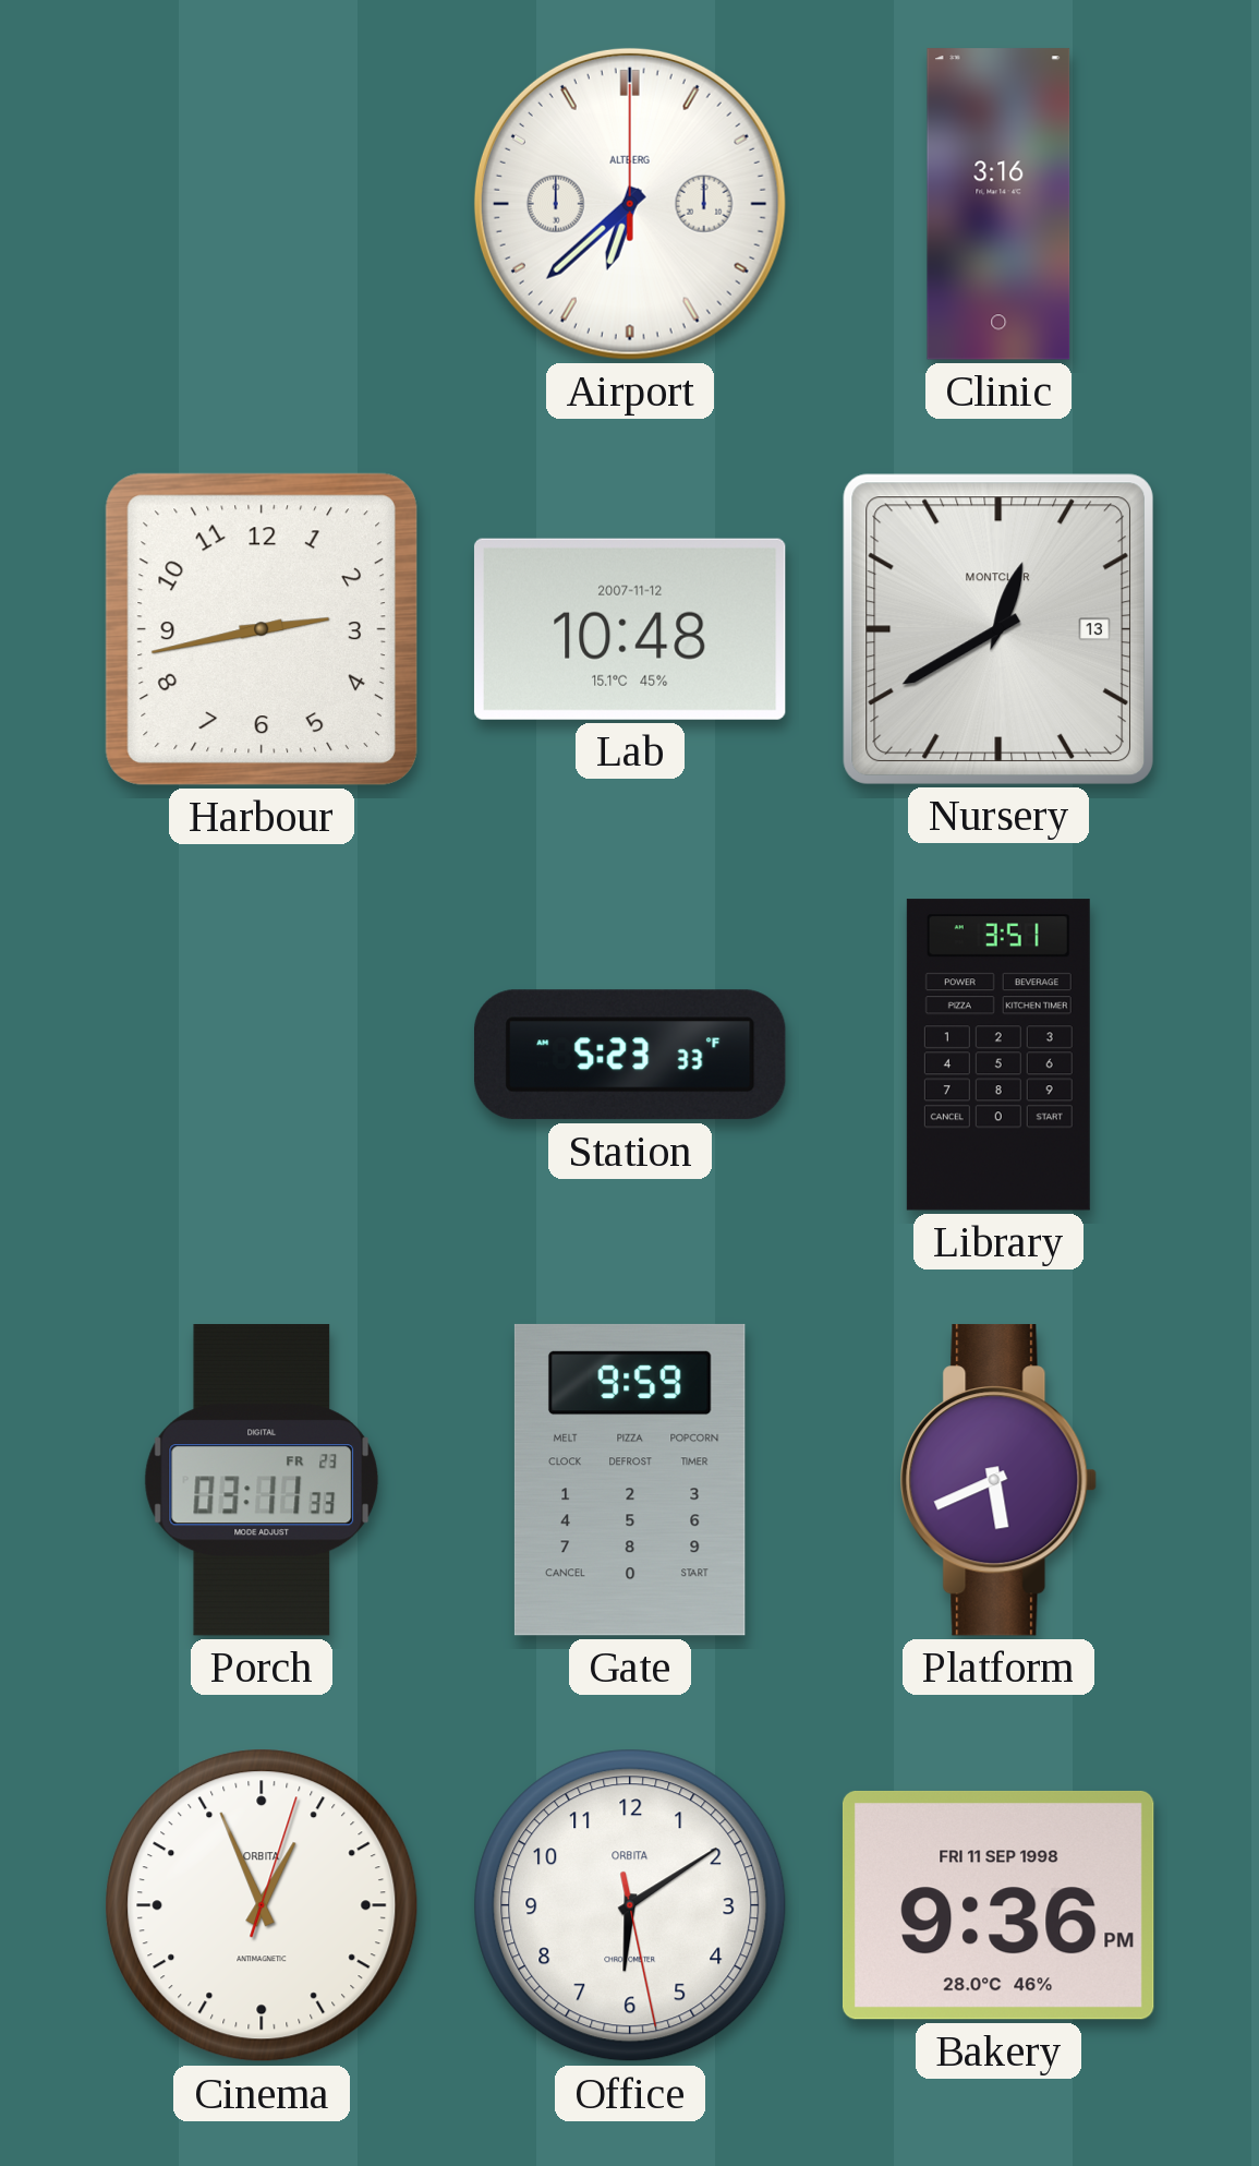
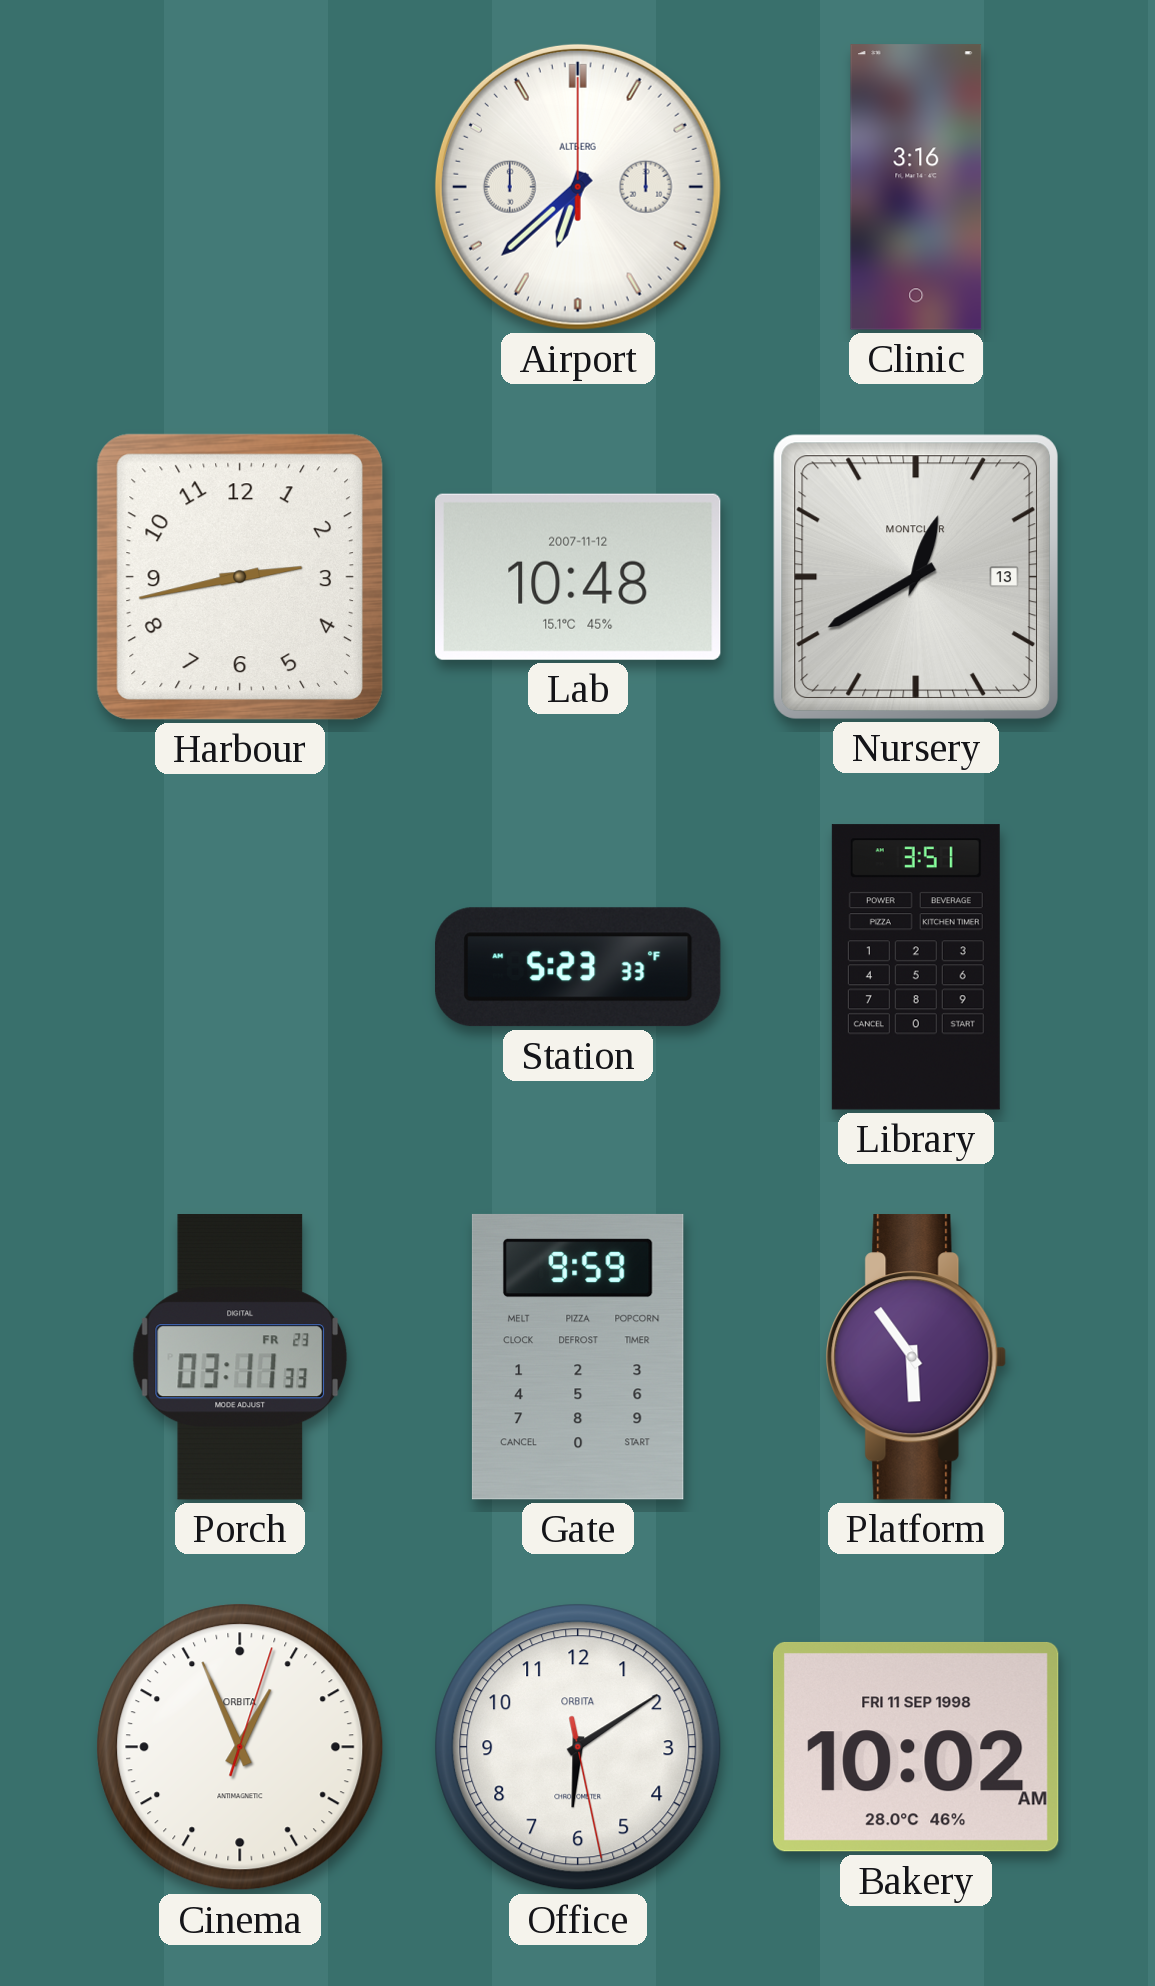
Platform: 5:41 -> 5:54 (916, 1357)
Bakery: 9:36 -> 10:02 (916, 1747)
